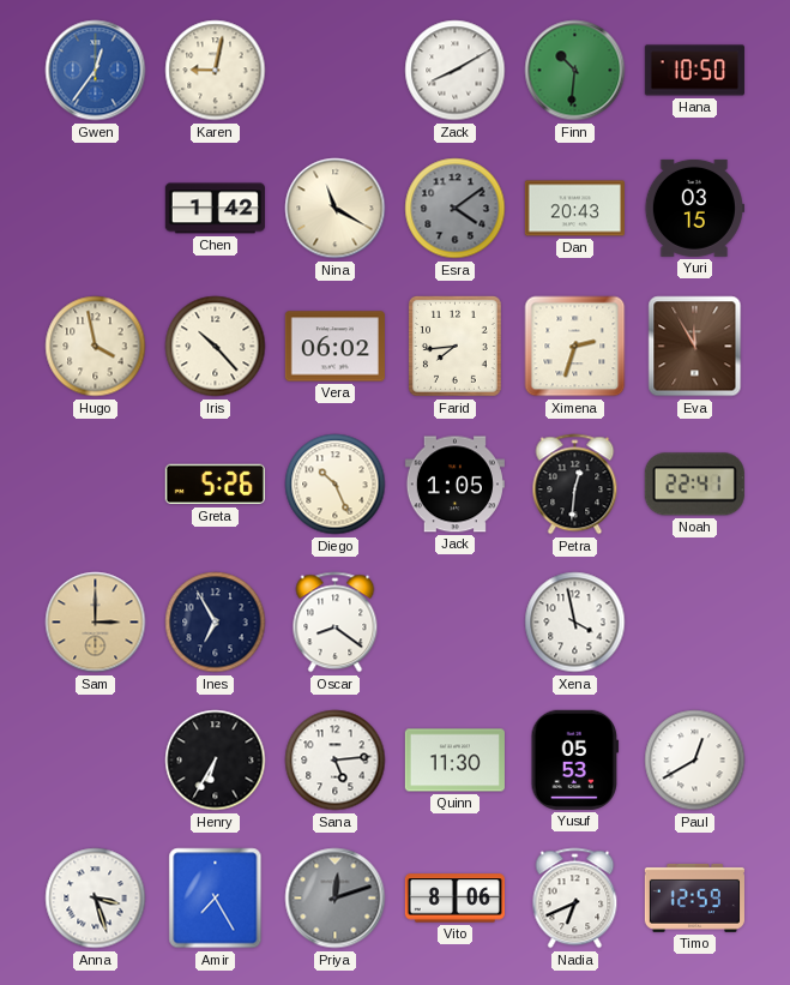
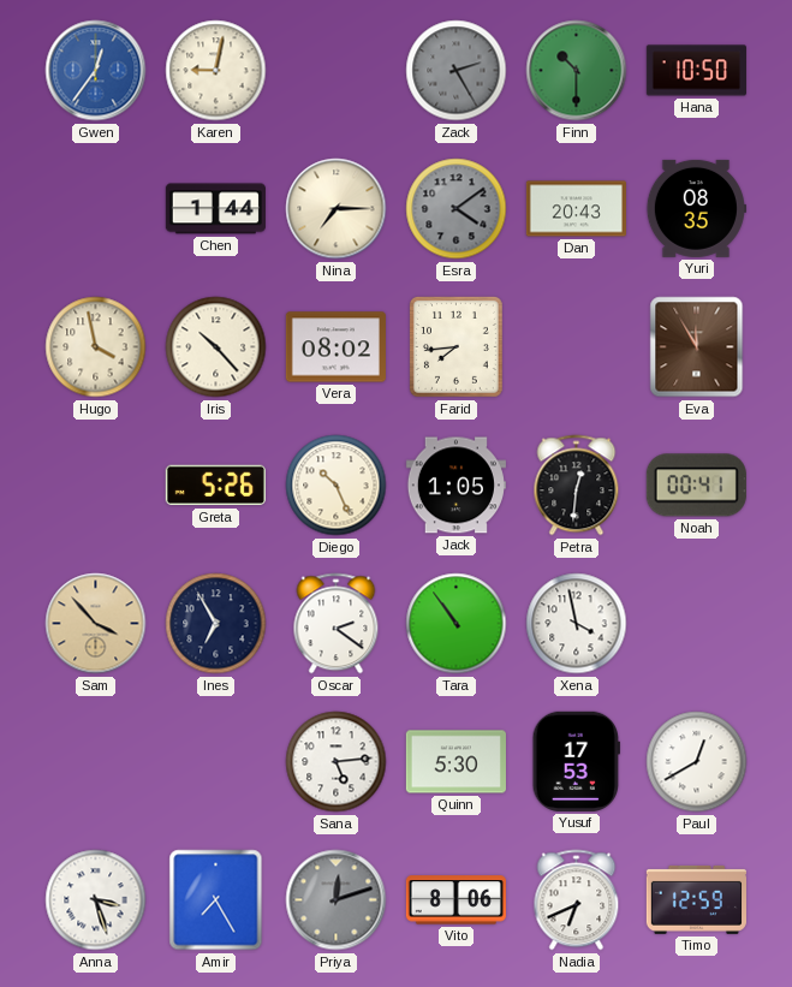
Zack: 8:10 -> 2:25 (457, 71)
Zack dial: white -> grey (457, 71)
Finn: 10:31 -> 10:30 (577, 71)
Chen: 1:42 -> 1:44 (215, 209)
Nina: 11:20 -> 7:15 (337, 209)
Yuri: 03:15 -> 08:35 (696, 208)
Vera: 06:02 -> 08:02 (335, 347)
Ximena: 2:33 -> none (575, 347)
Noah: 22:41 -> 00:41 (696, 486)
Sam: 3:00 -> 3:53 (96, 624)
Oscar: 8:21 -> 2:21 (337, 624)
Tara: none -> 10:54 (457, 624)
Henry: 6:35 -> none (216, 761)
Quinn: 11:30 -> 5:30 (455, 762)
Yusuf: 05:53 -> 17:53 (576, 761)
